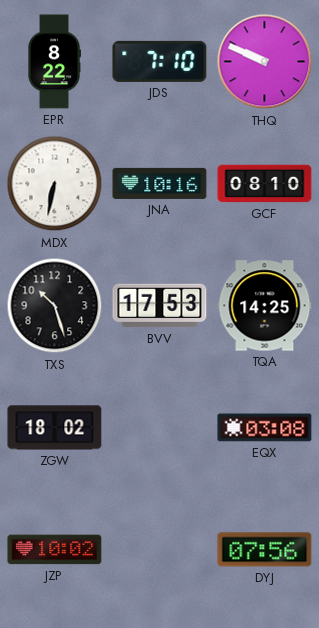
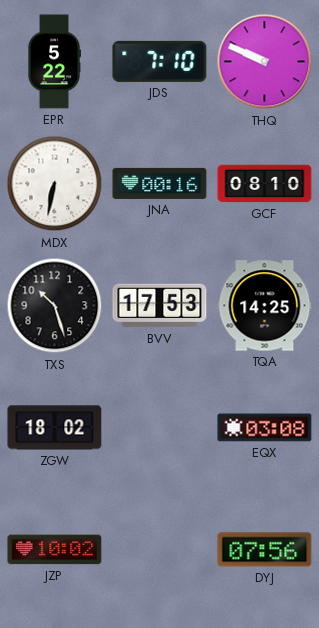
EPR: 8:22 -> 5:22 (54, 62)
JNA: 10:16 -> 00:16 (160, 183)
